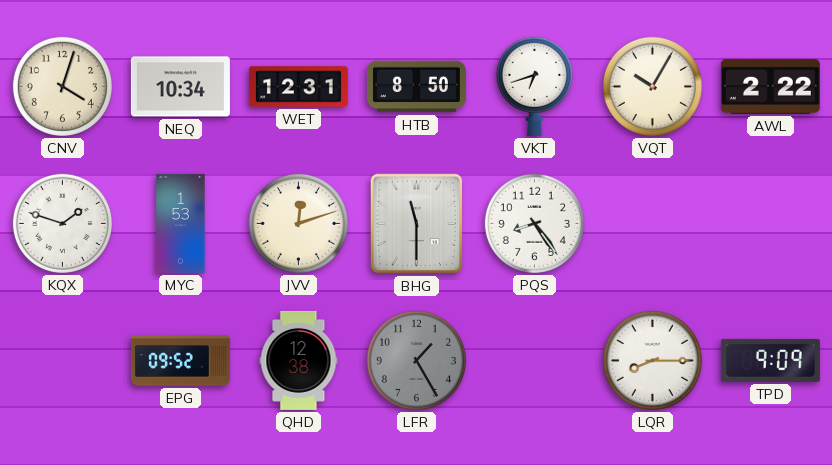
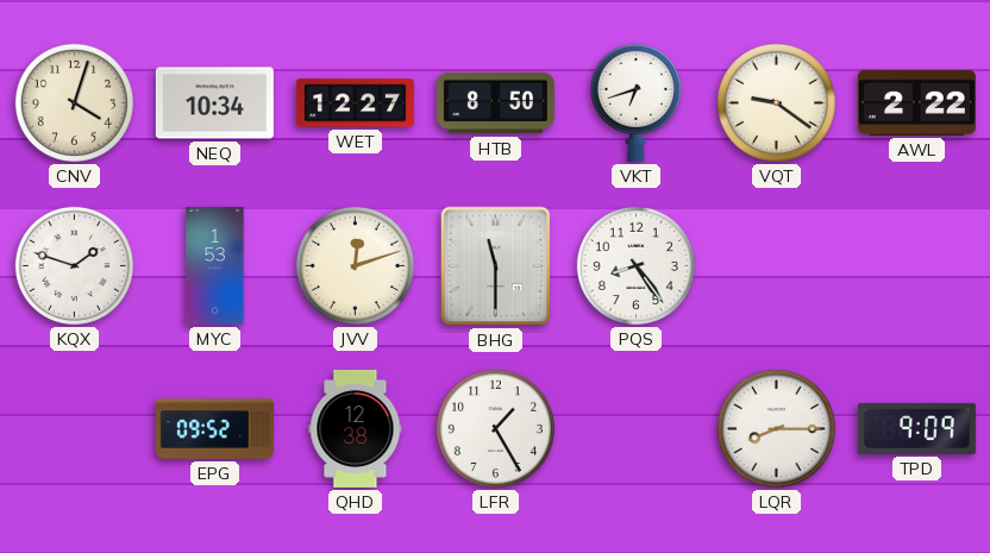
WET: 12:31 -> 12:27 (355, 103)
VQT: 10:05 -> 9:21 (776, 102)
LFR dial: grey -> white (495, 428)
